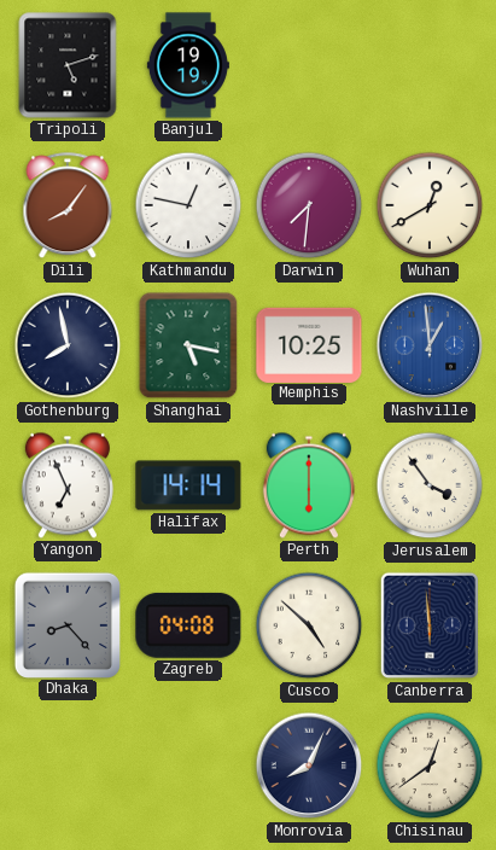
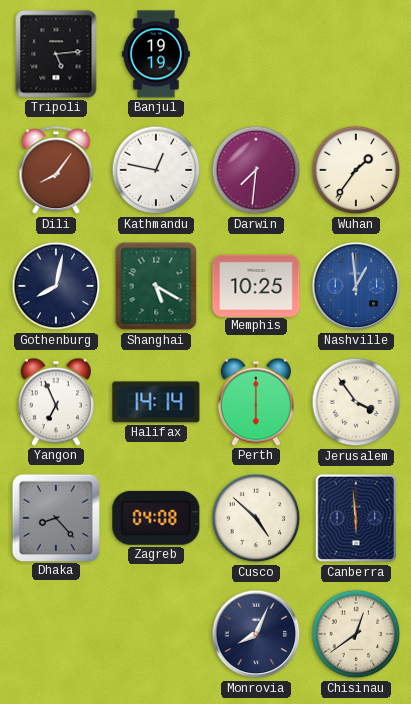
Tripoli: 5:12 -> 5:14 (56, 54)
Wuhan: 12:40 -> 1:36 (356, 170)
Gothenburg: 7:58 -> 8:02 (56, 286)
Shanghai: 5:17 -> 5:20 (156, 286)
